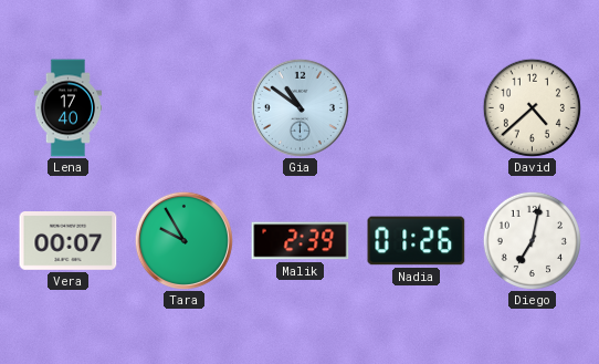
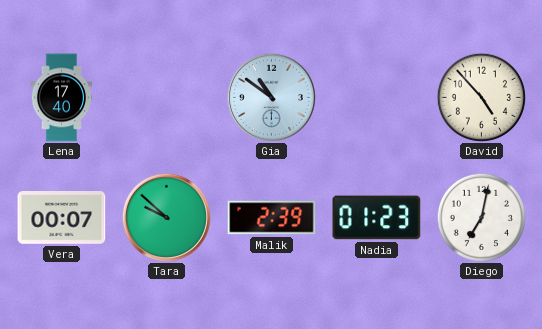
David: 4:38 -> 4:53 (481, 97)
Tara: 9:55 -> 9:52 (166, 217)
Nadia: 01:26 -> 01:23 (377, 218)
